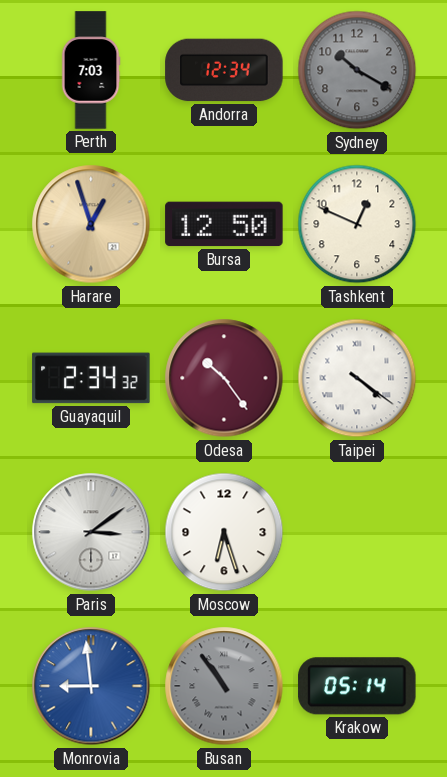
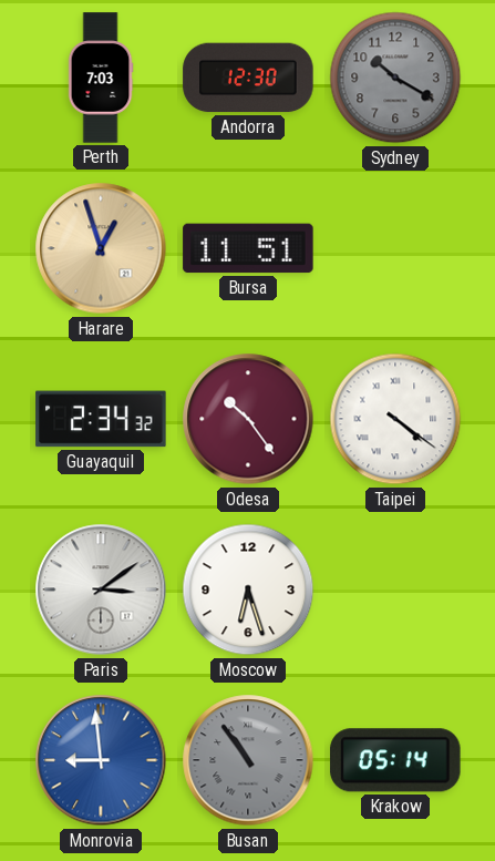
Andorra: 12:34 -> 12:30 (248, 78)
Bursa: 12:50 -> 11:51 (248, 248)
Tashkent: 12:49 -> none (357, 224)
